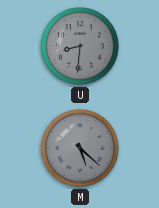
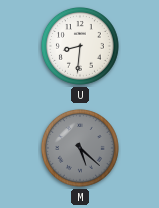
U dial: grey -> white (80, 46)
